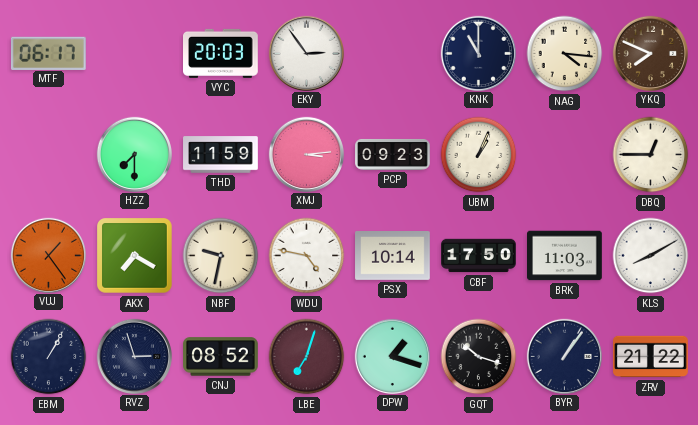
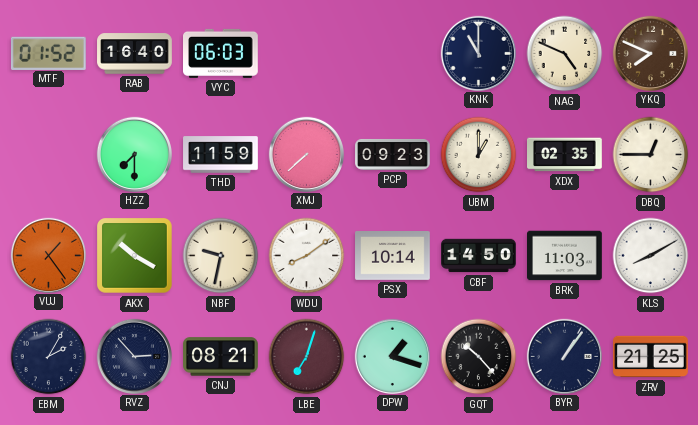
MTF: 06:17 -> 01:52 (48, 53)
RAB: none -> 16:40 (135, 54)
VYC: 20:03 -> 06:03 (221, 53)
EKY: 2:54 -> none (306, 53)
NAG: 4:16 -> 4:49 (565, 54)
XMJ: 3:14 -> 7:38 (306, 154)
UBM: 1:04 -> 1:00 (479, 155)
XDX: none -> 02:35 (565, 155)
AKX: 7:20 -> 10:20 (135, 256)
WDU: 4:47 -> 8:09 (307, 256)
CBF: 17:50 -> 14:50 (479, 256)
EBM: 1:05 -> 2:05 (49, 357)
RVZ: 2:57 -> 2:53 (134, 356)
CNJ: 08:52 -> 08:21 (221, 357)
GQT: 10:18 -> 10:23 (479, 357)
ZRV: 21:22 -> 21:25 (651, 357)
